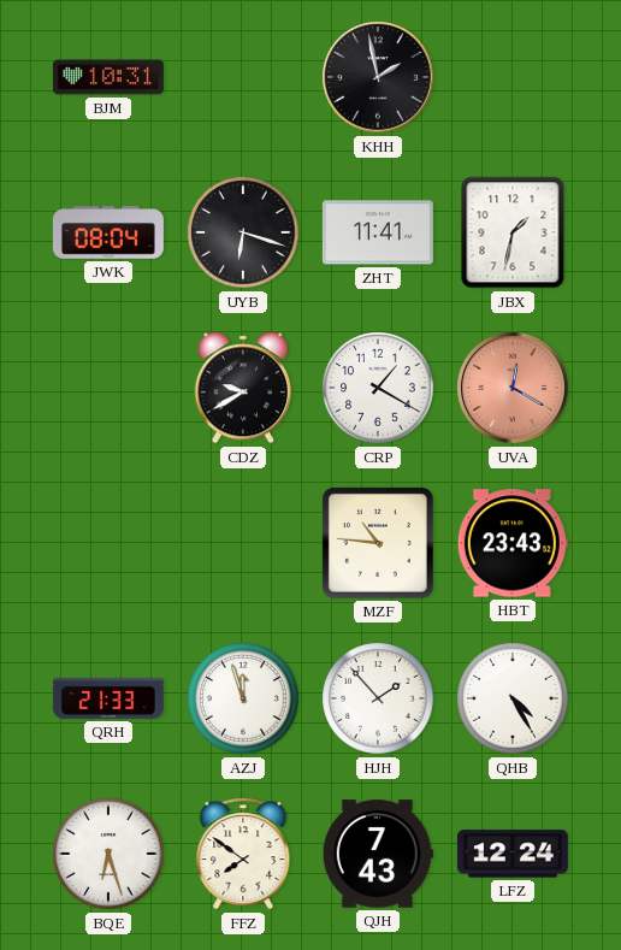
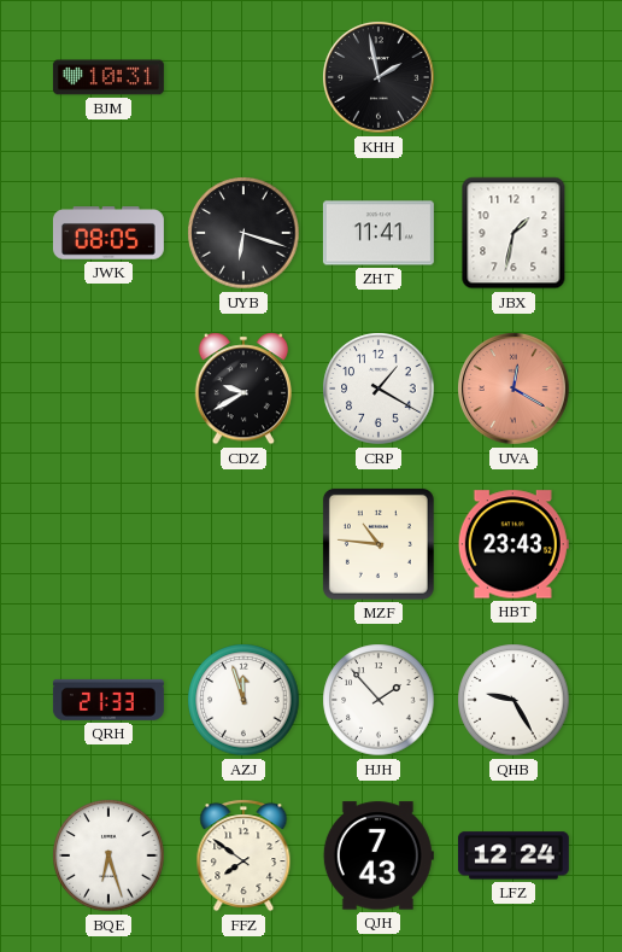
JWK: 08:04 -> 08:05 (108, 233)
QHB: 4:25 -> 9:25 (514, 700)
